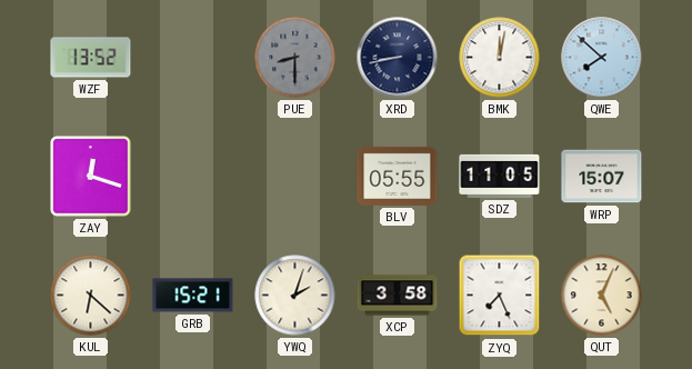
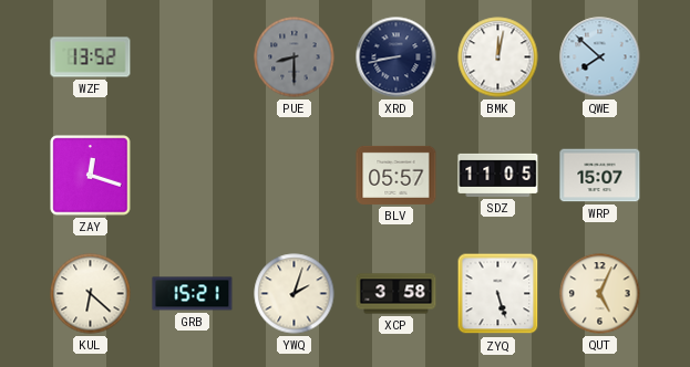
BLV: 05:55 -> 05:57 (397, 175)
ZYQ: 7:26 -> 5:27 (498, 294)
